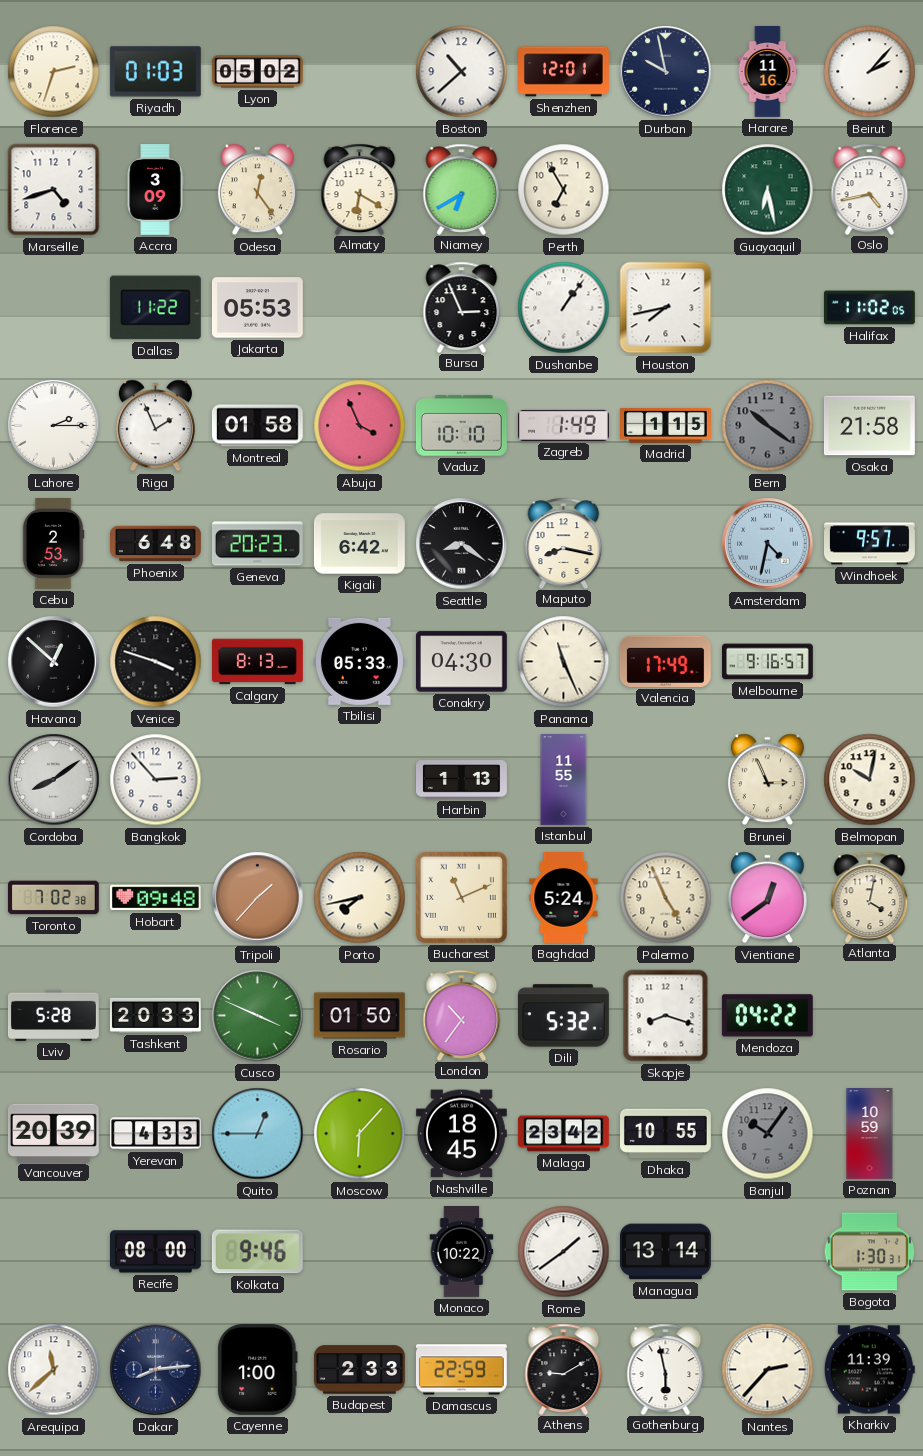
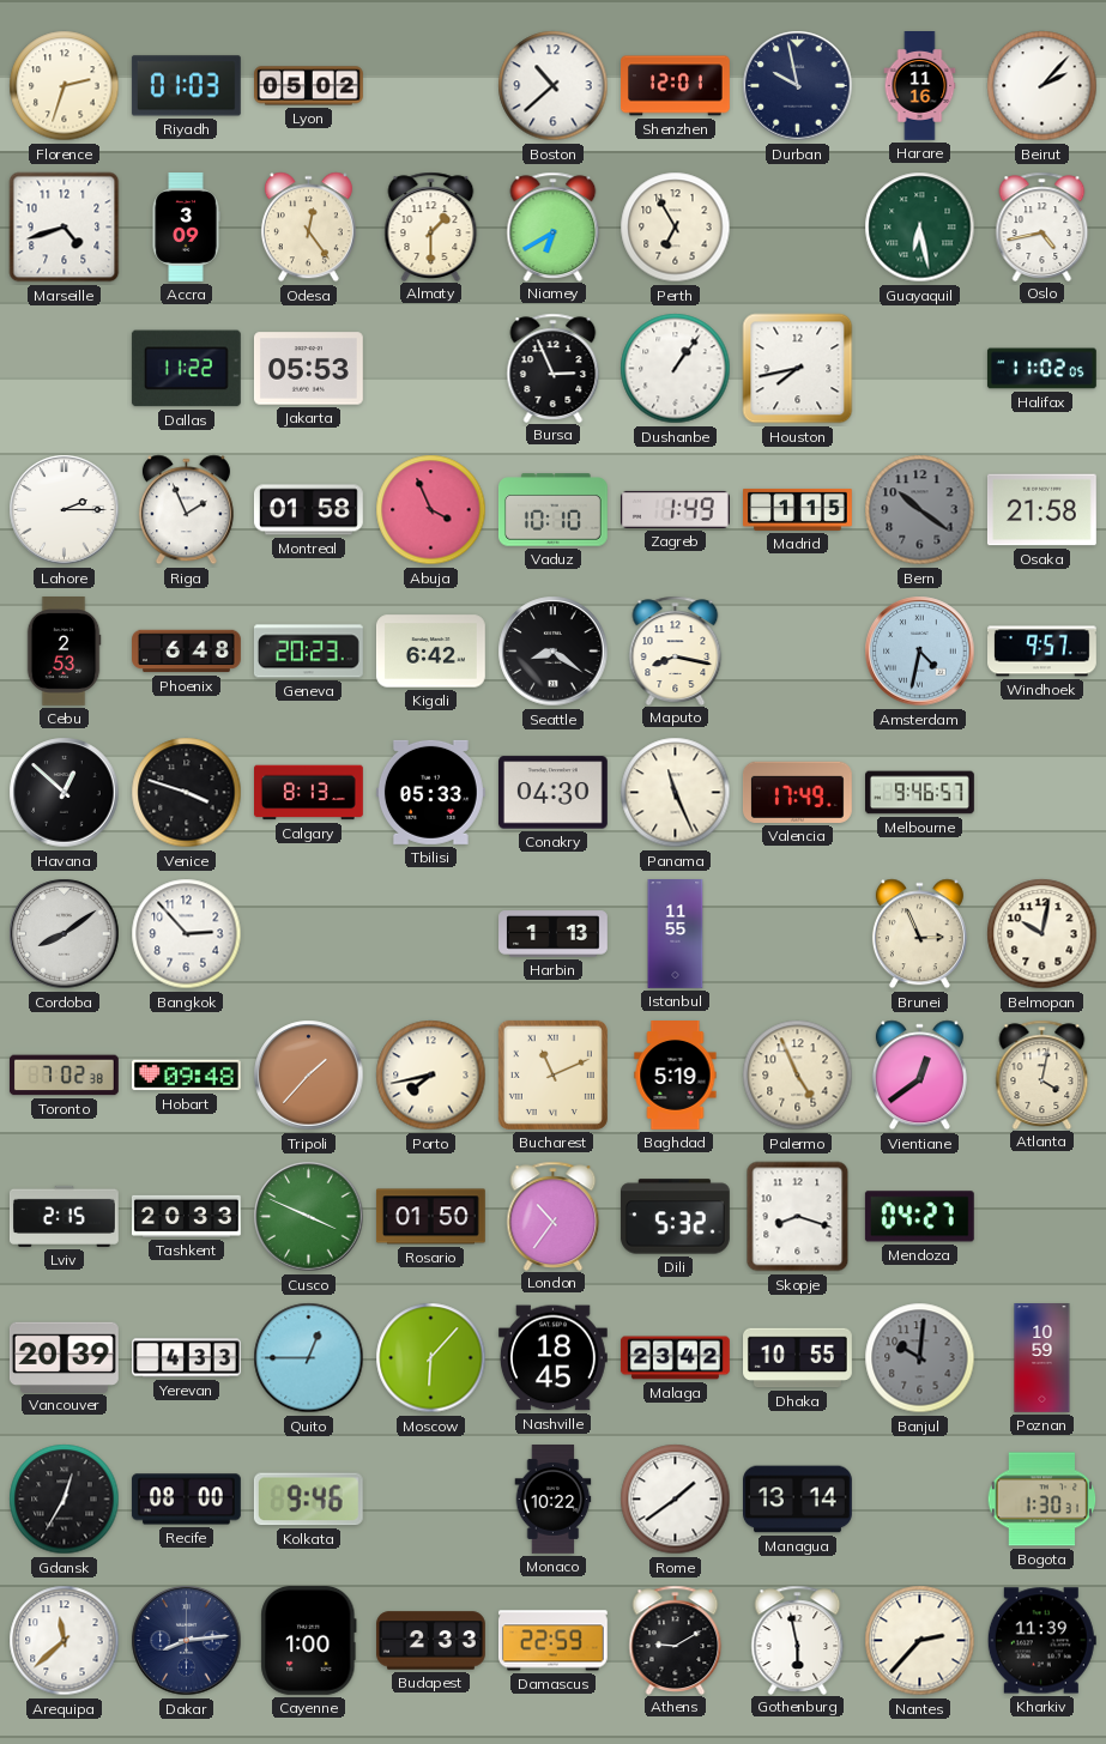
Almaty: 6:20 -> 1:30 (431, 226)
Melbourne: 9:16 -> 9:46 (920, 793)
Baghdad: 5:24 -> 5:19 (676, 1076)
Lviv: 5:28 -> 2:15 (64, 1216)
Mendoza: 04:22 -> 04:27 (919, 1217)
Banjul: 10:06 -> 10:01 (920, 1358)
Gdansk: none -> 12:35 (65, 1500)
